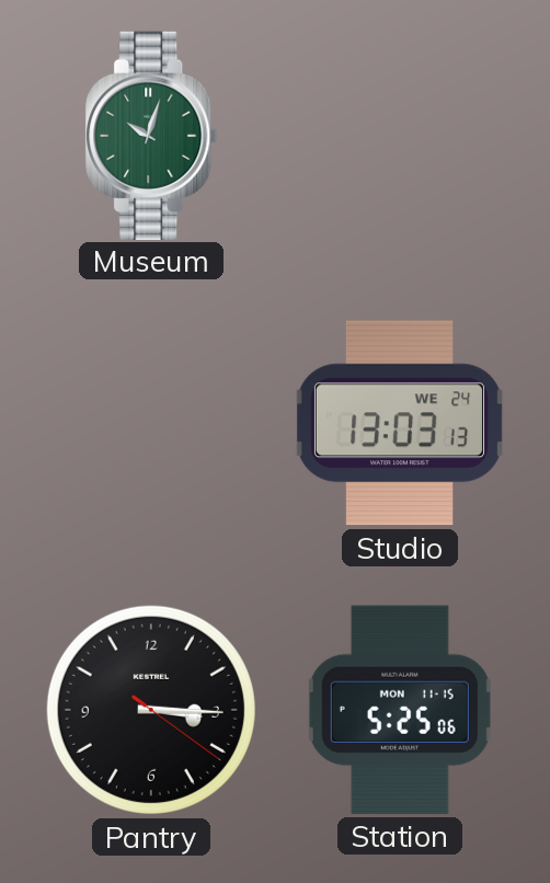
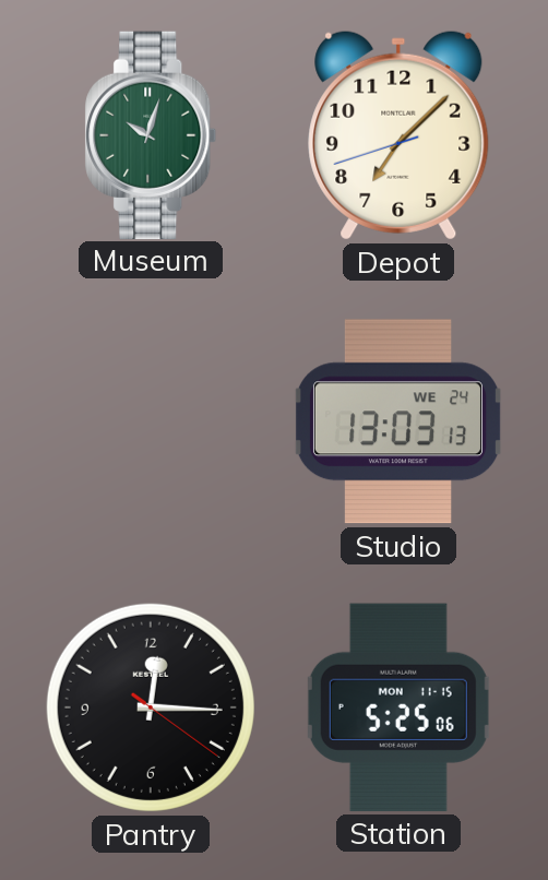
Depot: none -> 7:07 (398, 135)
Pantry: 3:15 -> 12:15 (151, 707)
